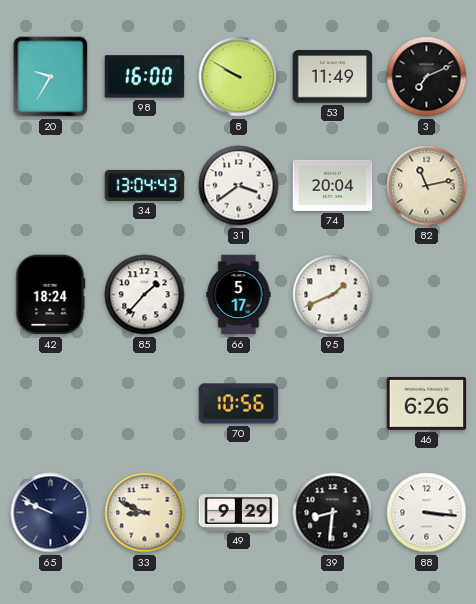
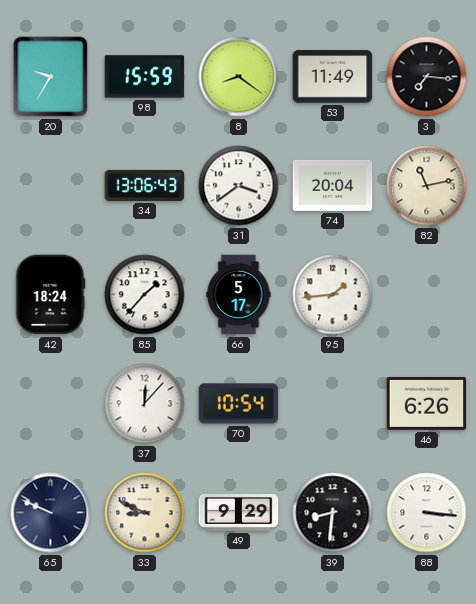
98: 16:00 -> 15:59 (145, 77)
8: 9:50 -> 8:21 (239, 77)
3: 7:11 -> 7:16 (427, 77)
34: 13:04 -> 13:06 (145, 185)
95: 1:41 -> 1:44 (333, 295)
37: none -> 12:07 (145, 404)
70: 10:56 -> 10:54 (239, 404)
